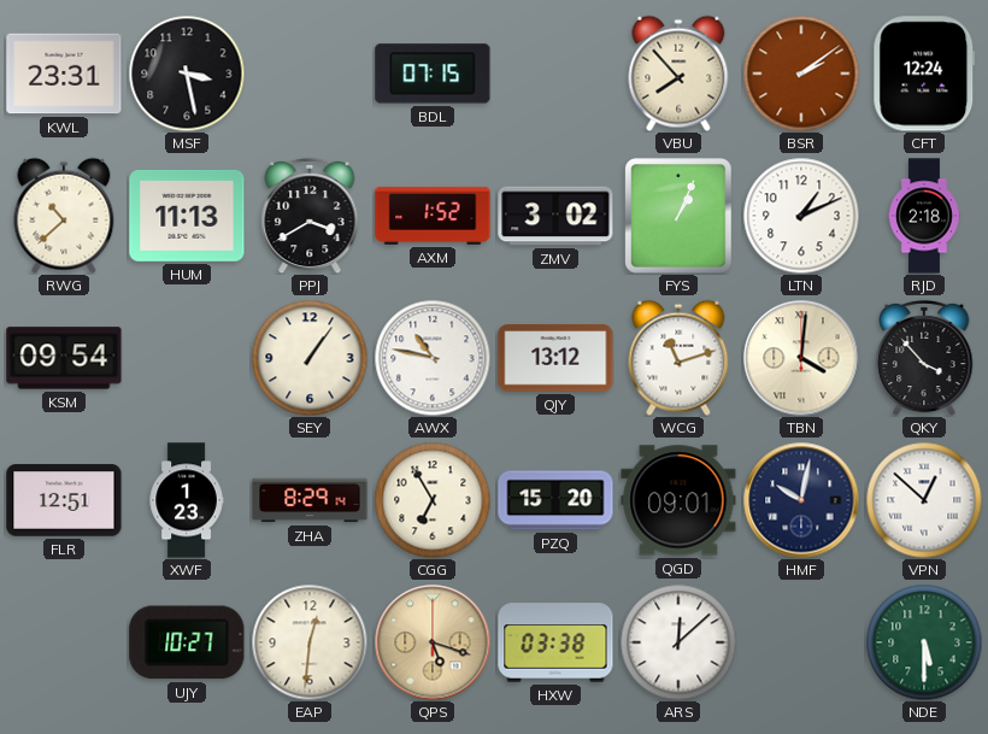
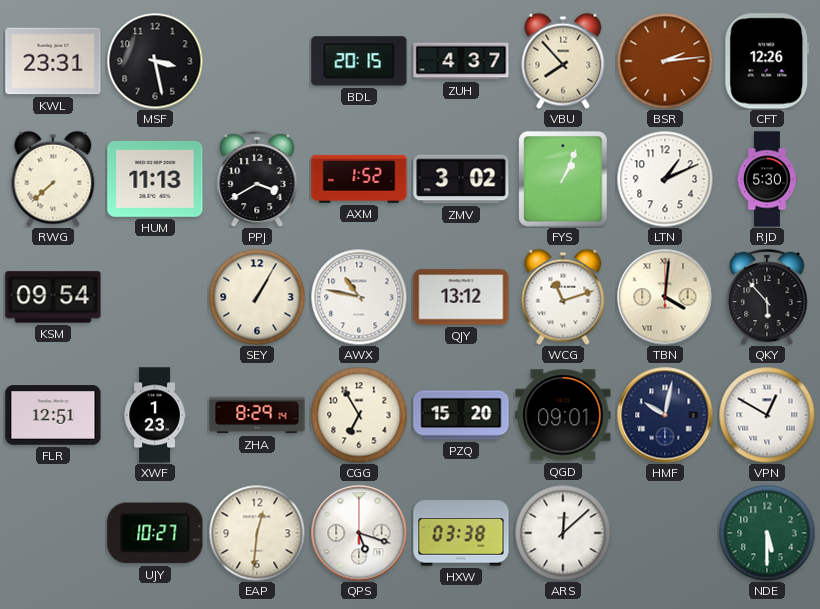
BDL: 07:15 -> 20:15 (359, 61)
ZUH: none -> 4:37 (461, 61)
BSR: 2:09 -> 2:14 (665, 61)
CFT: 12:24 -> 12:26 (767, 61)
RWG: 10:38 -> 7:38 (53, 179)
RJD: 2:18 -> 5:30 (768, 179)
SEY: 1:06 -> 1:05 (257, 297)
QKY: 3:53 -> 5:53 (767, 297)
VPN: 12:52 -> 12:50 (767, 415)
QPS dial: champagne -> white (359, 533)
